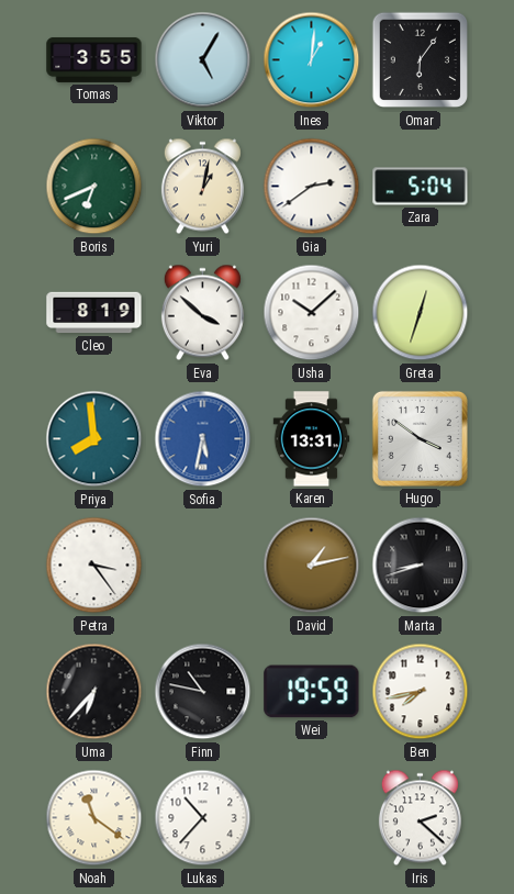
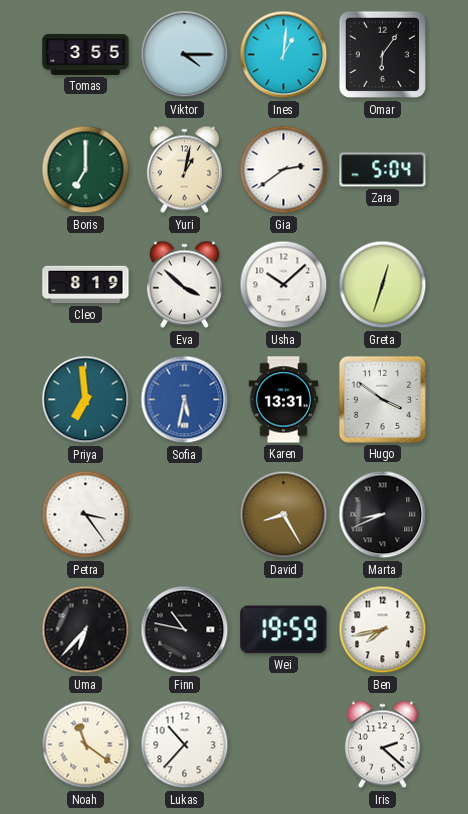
Viktor: 5:05 -> 4:15 (185, 55)
Boris: 6:41 -> 7:00 (86, 170)
Priya: 7:59 -> 6:59 (86, 400)
David: 1:13 -> 8:25 (284, 515)
Marta: 8:42 -> 8:41 (383, 515)
